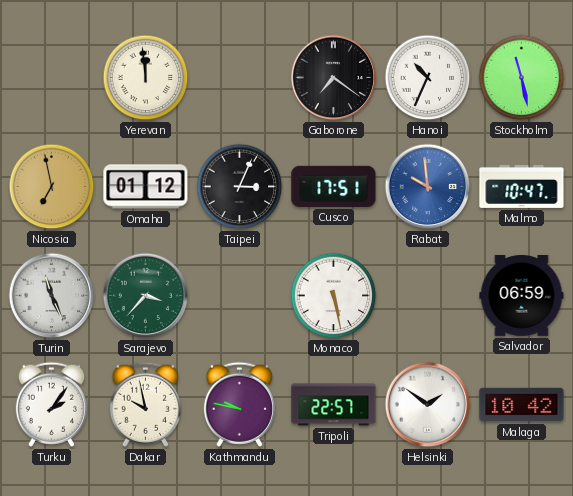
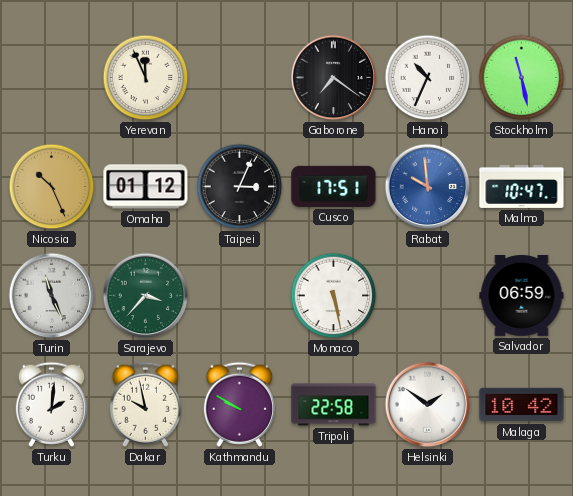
Yerevan: 11:59 -> 11:56 (146, 78)
Nicosia: 6:58 -> 10:26 (52, 187)
Turku: 2:06 -> 2:01 (51, 404)
Kathmandu: 9:47 -> 9:50 (239, 404)
Tripoli: 22:57 -> 22:58 (334, 405)
